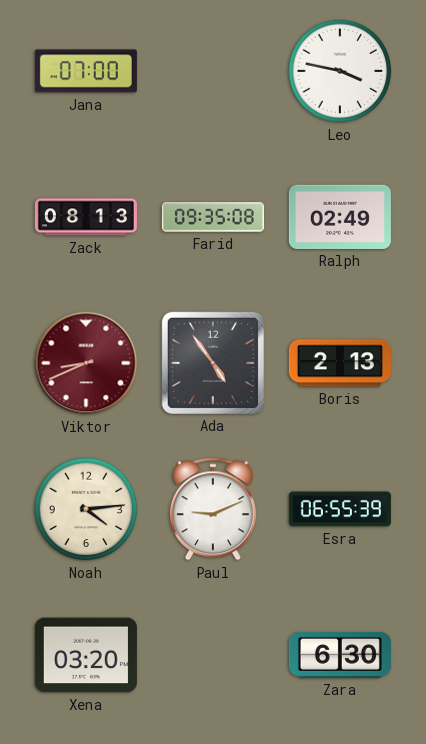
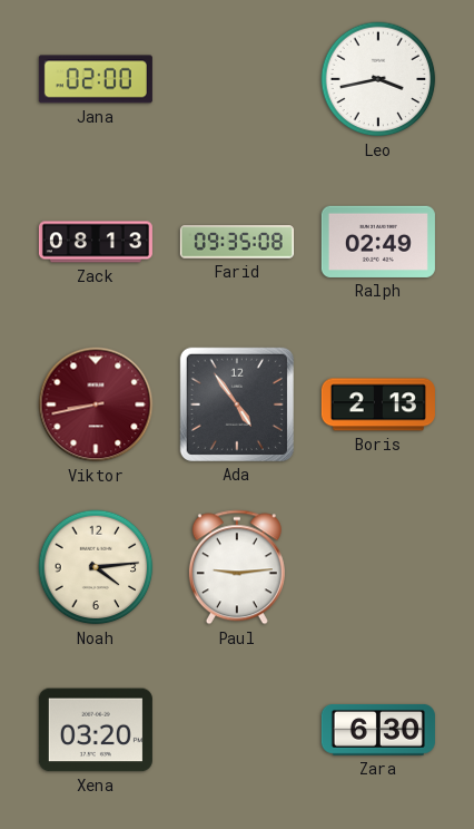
Jana: 07:00 -> 02:00 (96, 79)
Leo: 3:47 -> 3:43 (378, 79)
Viktor: 8:41 -> 8:43 (96, 404)
Paul: 9:11 -> 9:14 (237, 567)
Esra: 06:55 -> none (340, 509)
